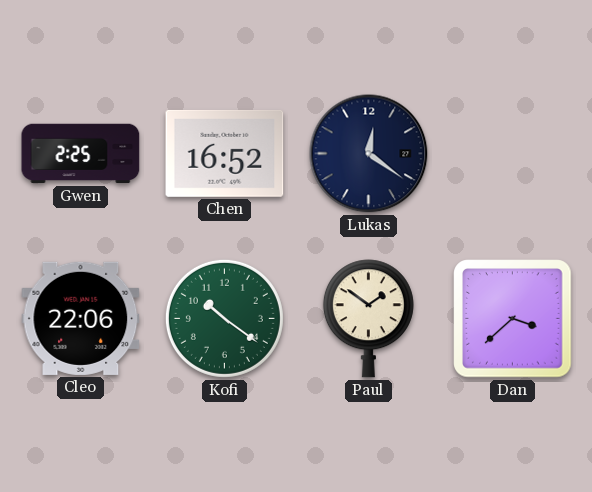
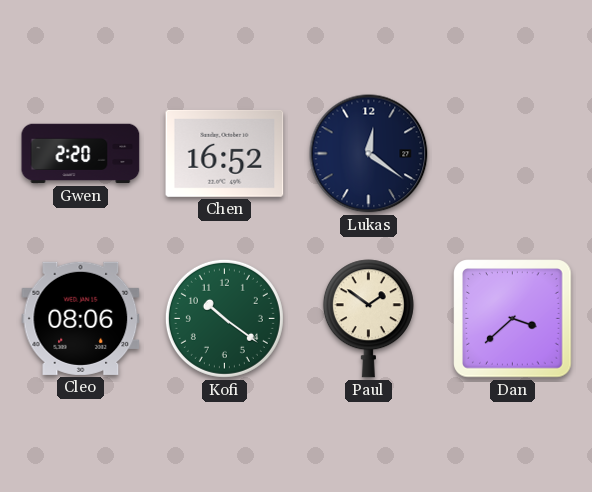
Gwen: 2:25 -> 2:20 (81, 154)
Cleo: 22:06 -> 08:06 (81, 318)
